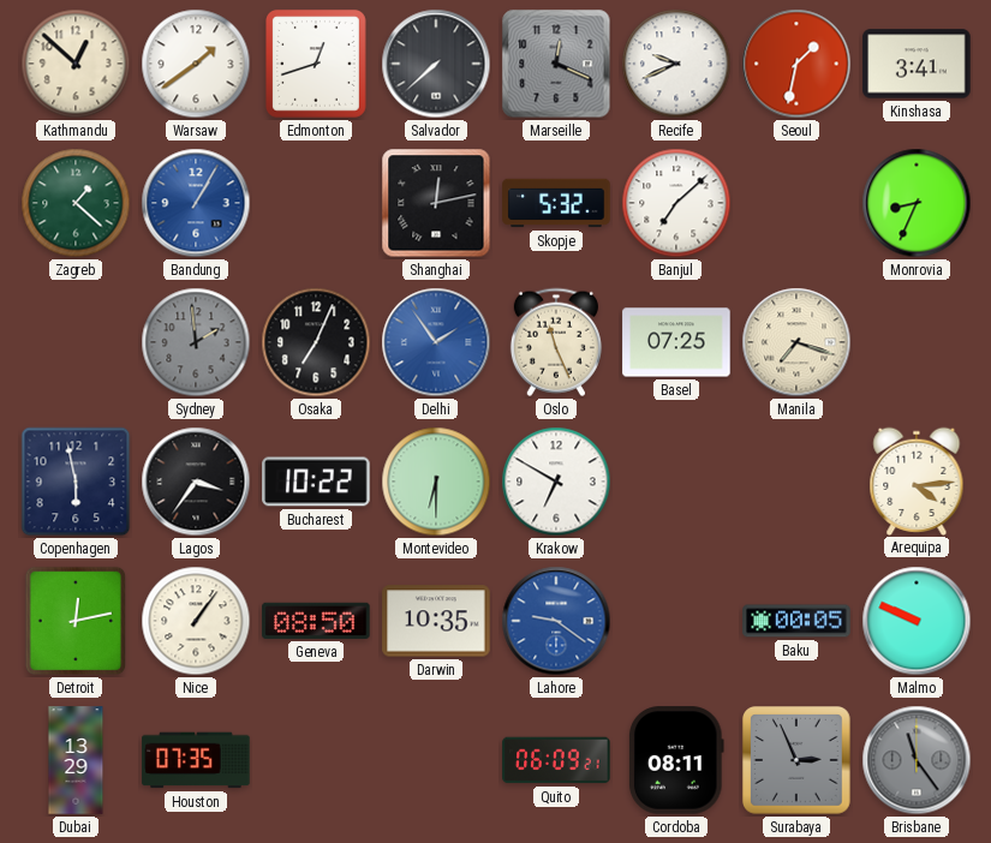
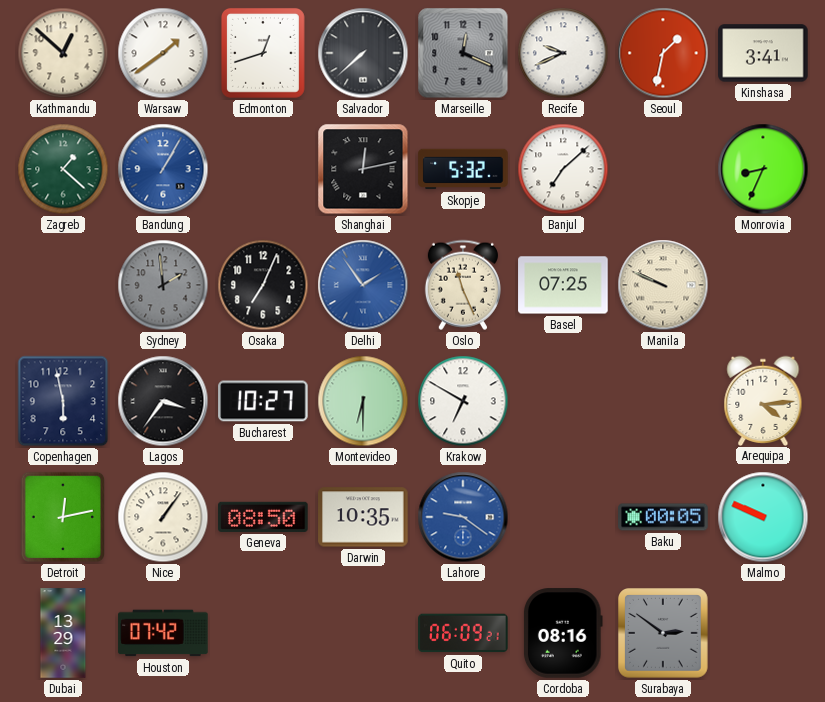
Manila: 7:18 -> 9:49 (663, 285)
Bucharest: 10:22 -> 10:27 (263, 401)
Houston: 07:35 -> 07:42 (163, 633)
Cordoba: 08:11 -> 08:16 (563, 633)
Surabaya: 2:56 -> 2:51 (664, 634)
Brisbane: 11:24 -> none (917, 760)
